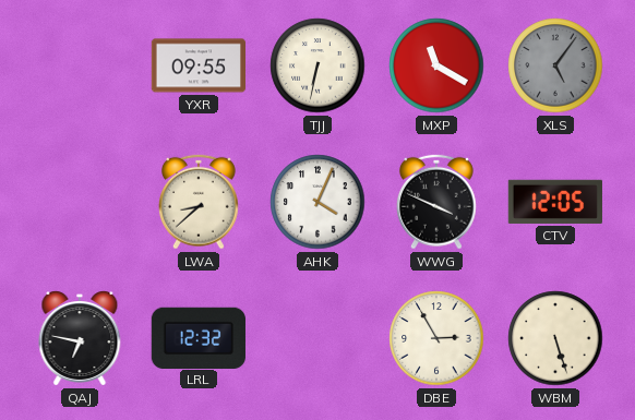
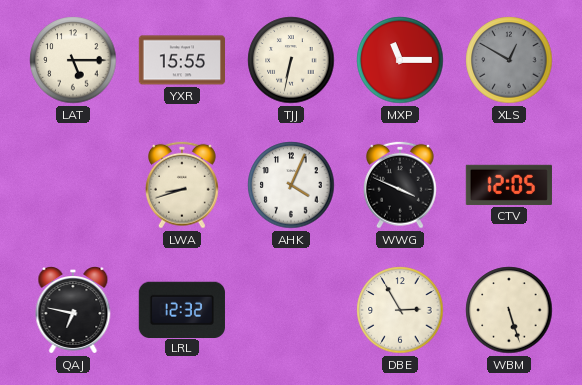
LAT: none -> 5:15 (73, 60)
YXR: 09:55 -> 15:55 (181, 60)
MXP: 11:20 -> 11:15 (400, 60)
XLS: 5:06 -> 12:50 (509, 60)
LWA: 8:38 -> 8:42 (182, 185)
